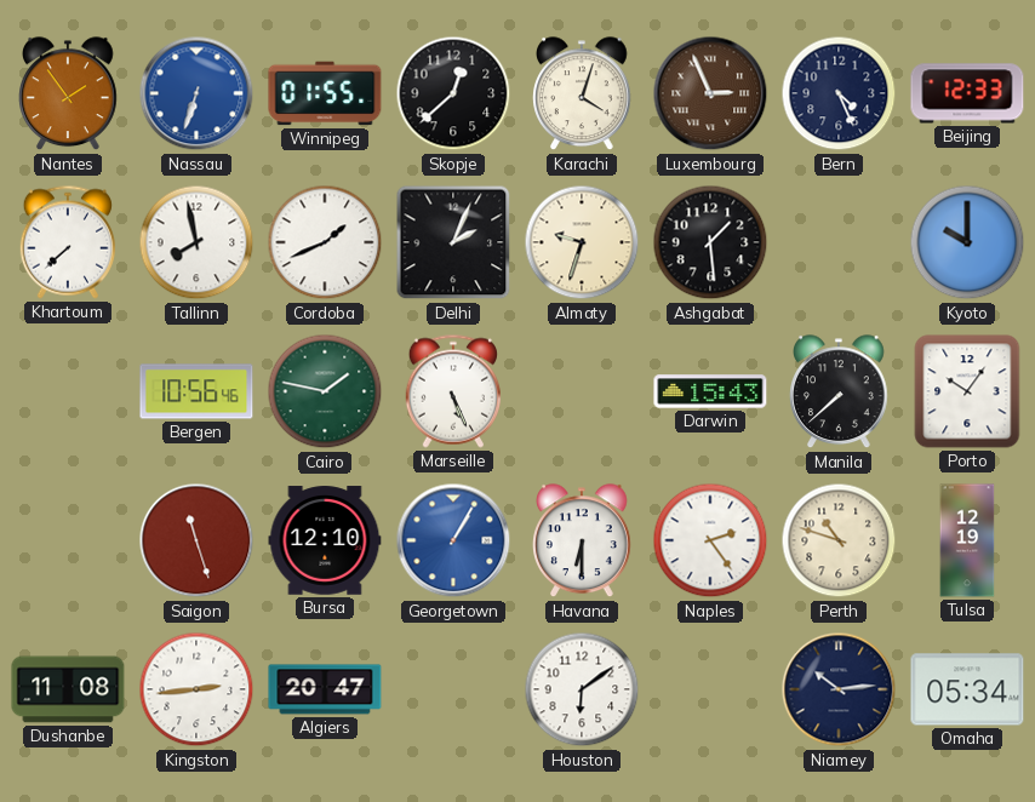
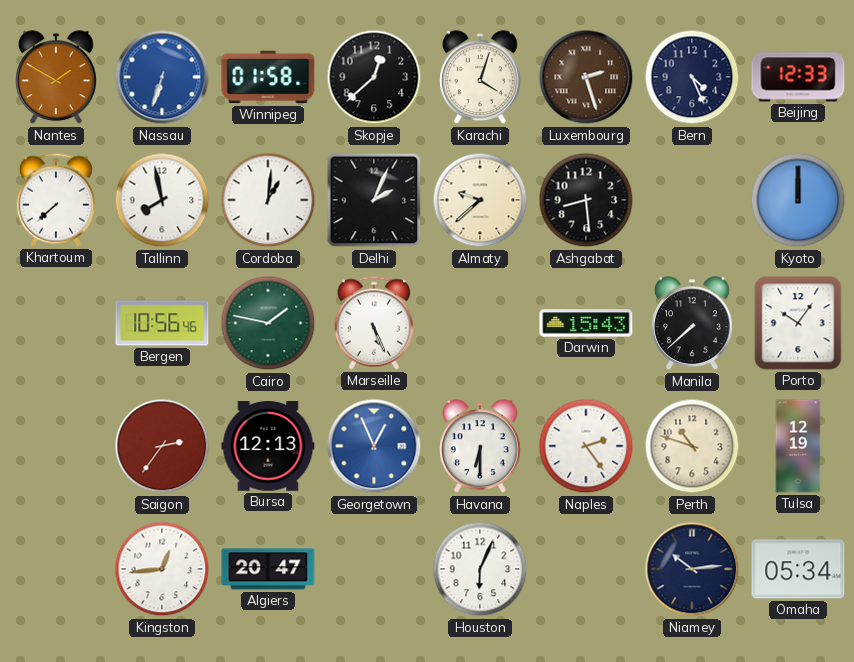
Nantes: 1:54 -> 1:50 (57, 78)
Winnipeg: 01:55 -> 01:58 (268, 77)
Luxembourg: 2:56 -> 2:27 (586, 77)
Cordoba: 1:41 -> 1:01 (268, 200)
Almaty: 9:33 -> 9:38 (480, 200)
Ashgabat: 1:29 -> 8:29 (586, 200)
Kyoto: 10:00 -> 12:00 (798, 200)
Saigon: 11:27 -> 2:36 (162, 446)
Bursa: 12:10 -> 12:13 (268, 446)
Georgetown: 1:05 -> 12:56 (374, 446)
Dushanbe: 11:08 -> none (68, 689)
Kingston: 2:44 -> 12:44 (162, 569)
Houston: 6:09 -> 6:04 (480, 569)
